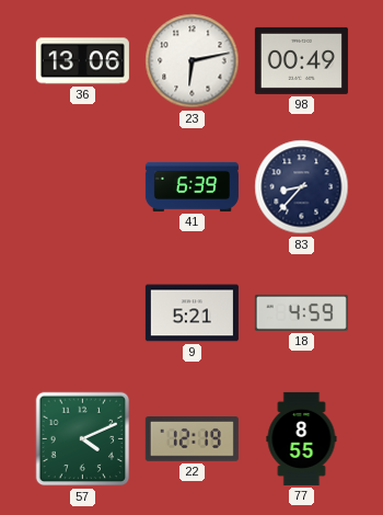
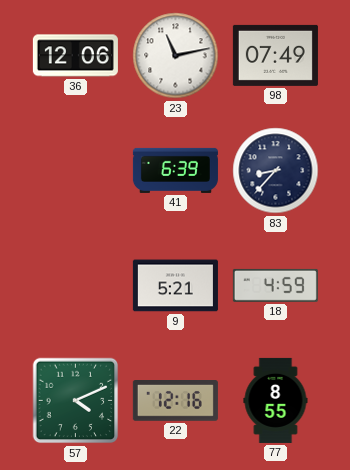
36: 13:06 -> 12:06 (75, 56)
23: 6:13 -> 11:13 (176, 56)
98: 00:49 -> 07:49 (275, 55)
22: 12:19 -> 12:16 (175, 401)
